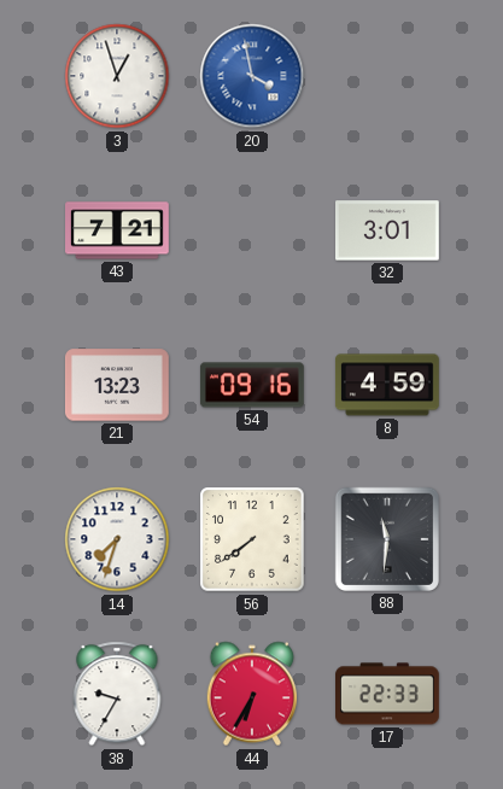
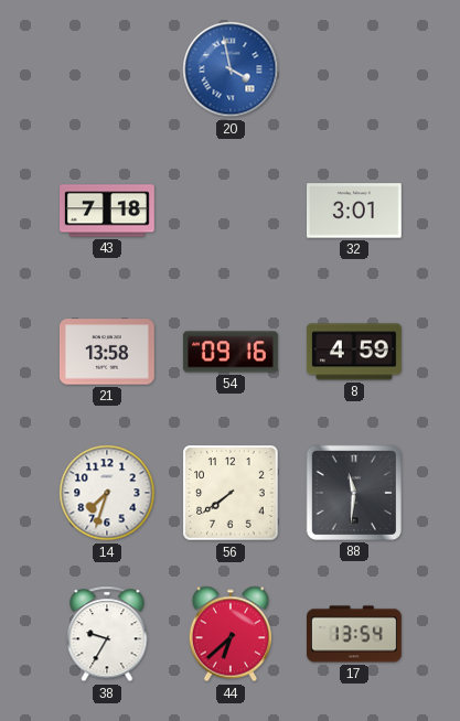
3: 12:57 -> none (117, 76)
43: 7:21 -> 7:18 (108, 211)
21: 13:23 -> 13:58 (107, 352)
44: 6:35 -> 6:38 (231, 634)
17: 22:33 -> 13:54 (355, 634)
